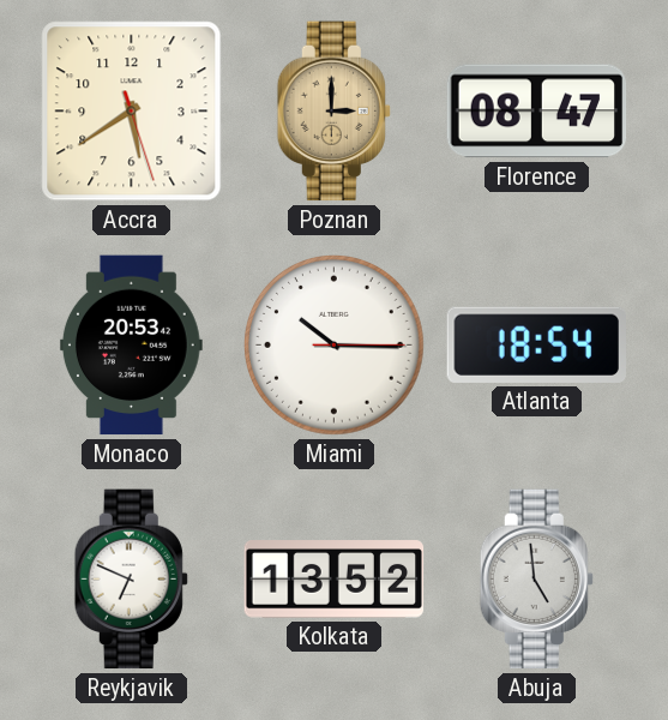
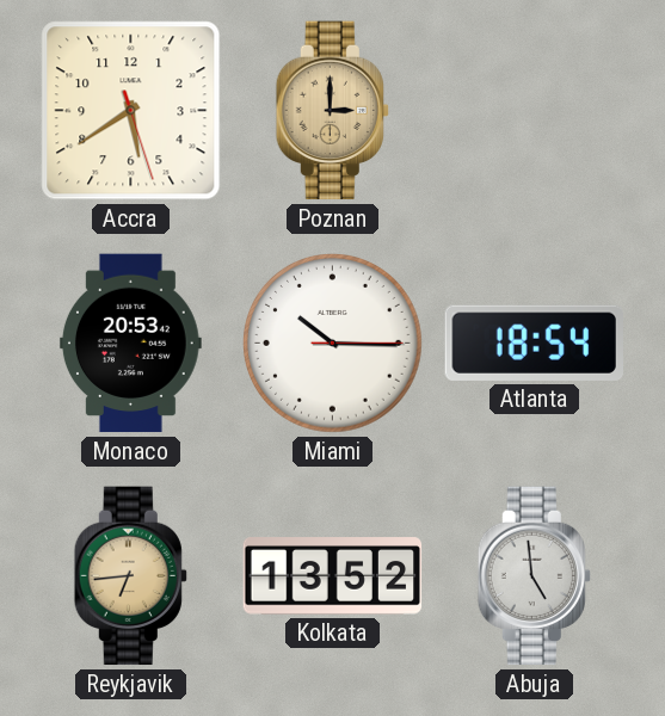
Florence: 08:47 -> none (537, 112)
Reykjavik: 6:49 -> 6:44 (130, 576)
Reykjavik dial: white -> champagne (130, 576)
